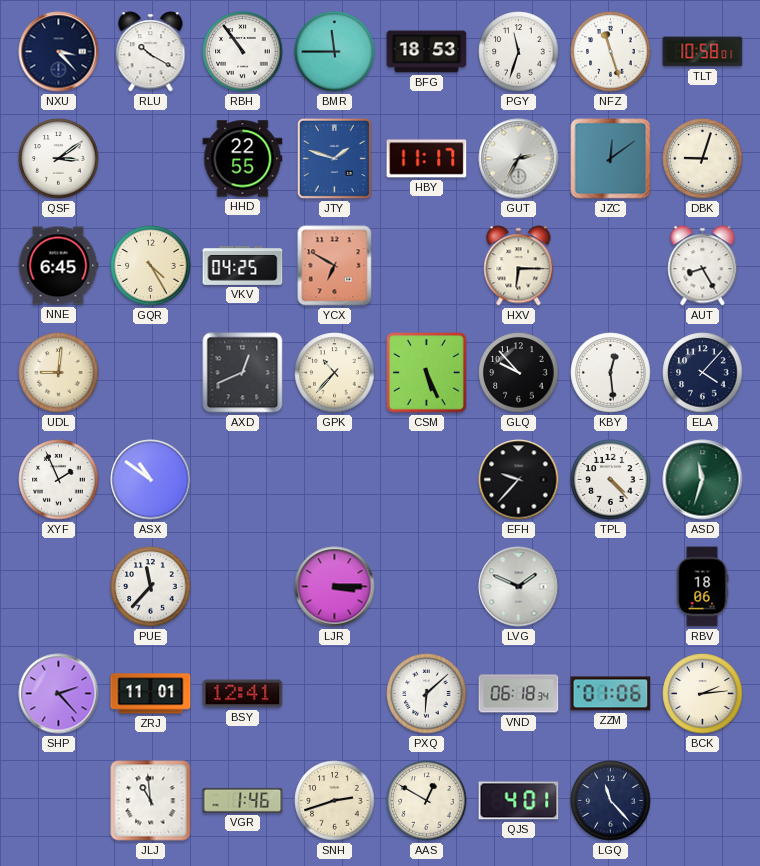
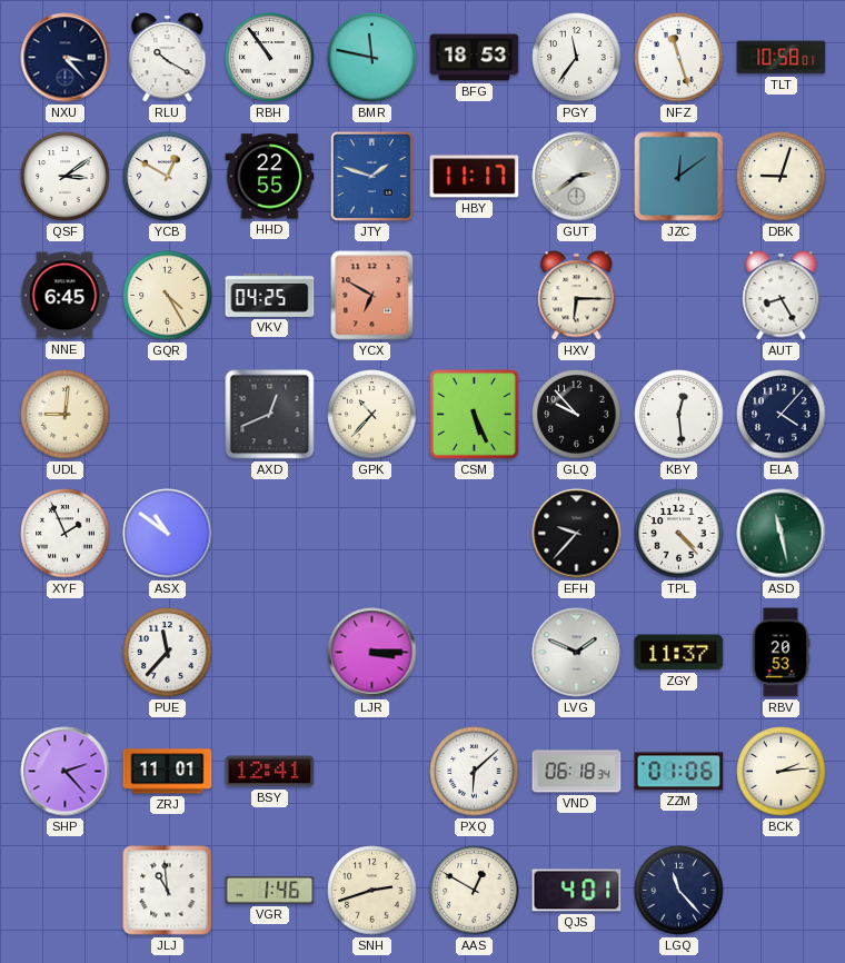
BMR: 11:45 -> 11:47 (372, 58)
PGY: 11:33 -> 11:36 (577, 58)
YCB: none -> 12:50 (168, 177)
GUT: 2:35 -> 2:39 (577, 177)
ASD: 11:33 -> 11:28 (782, 534)
ZGY: none -> 11:37 (679, 653)
RBV: 18:06 -> 20:53 (781, 653)
